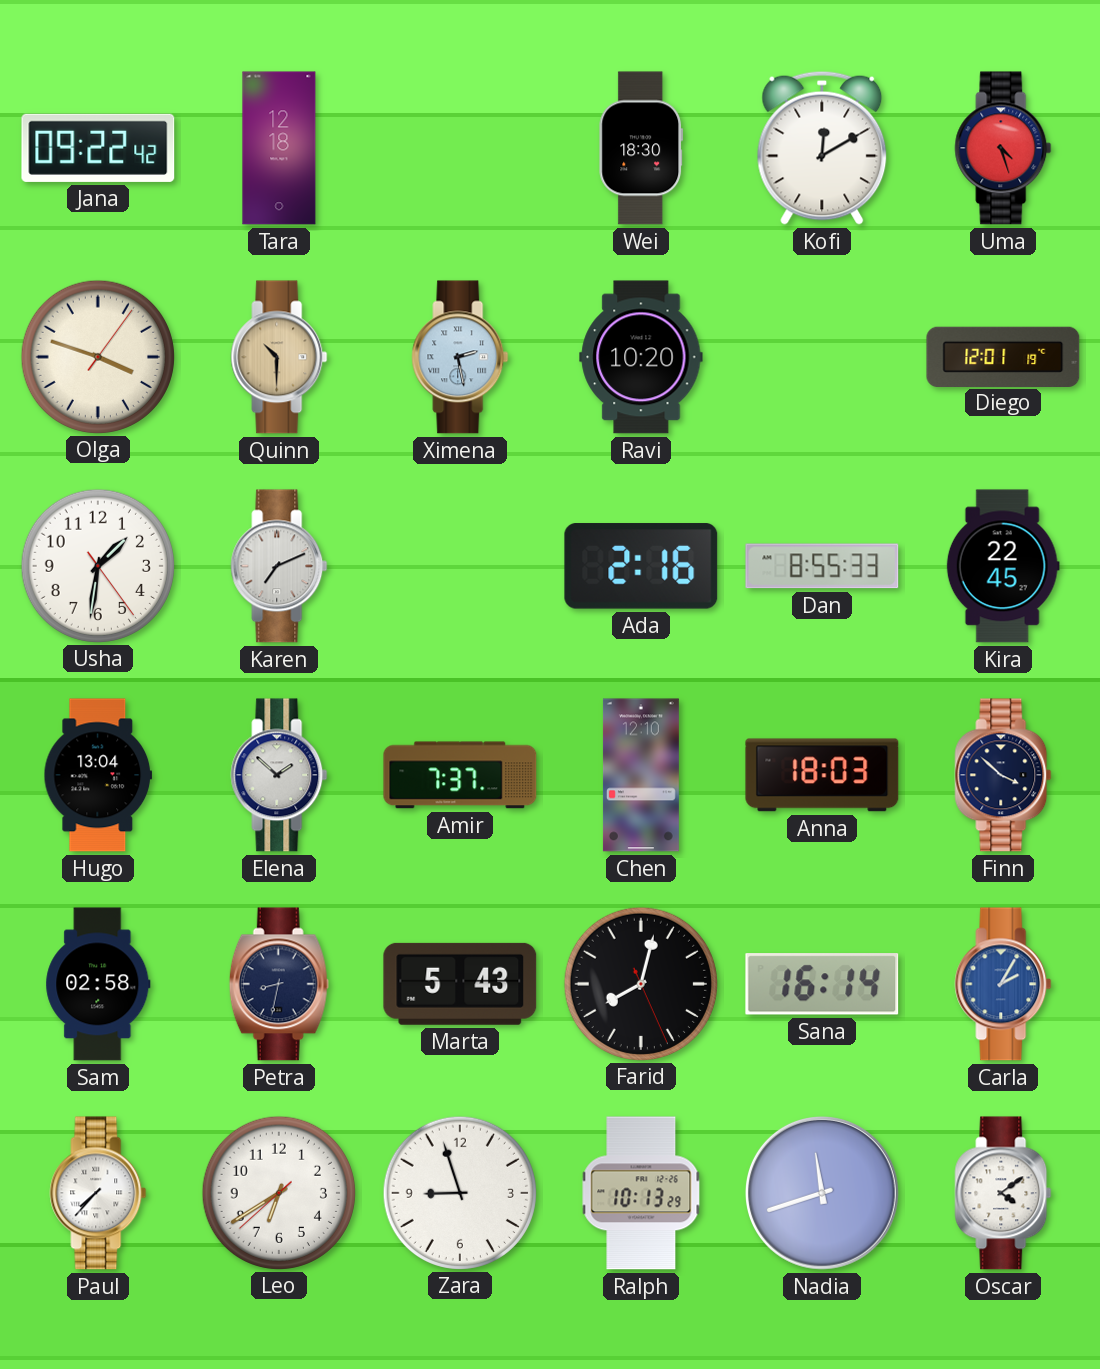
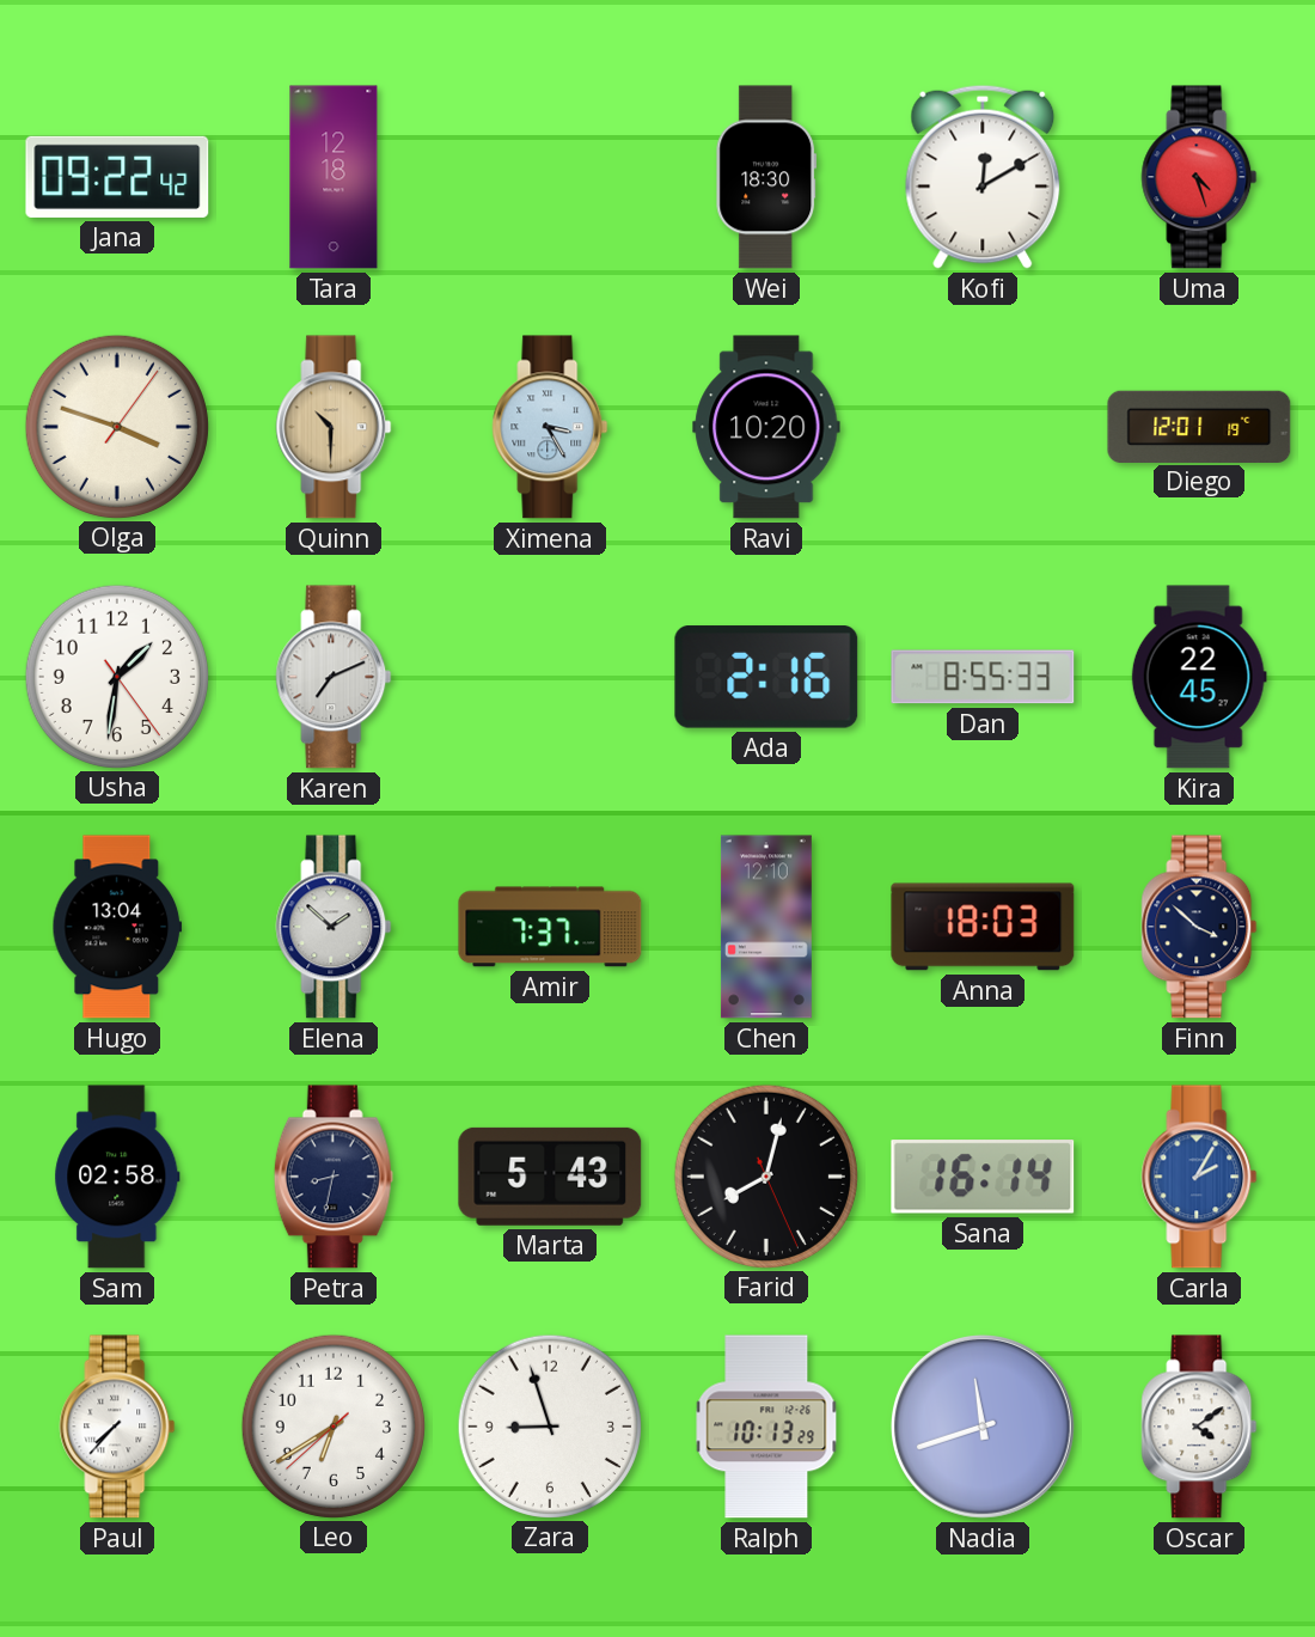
Ximena: 2:28 -> 3:25 (550, 427)
